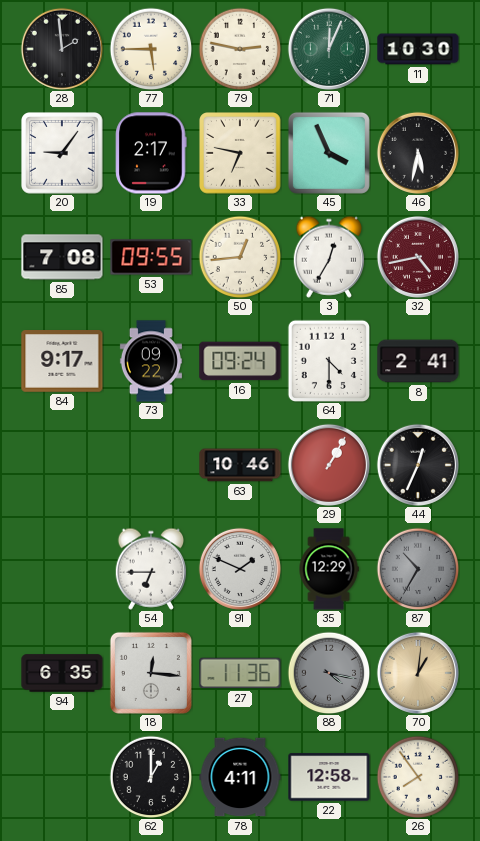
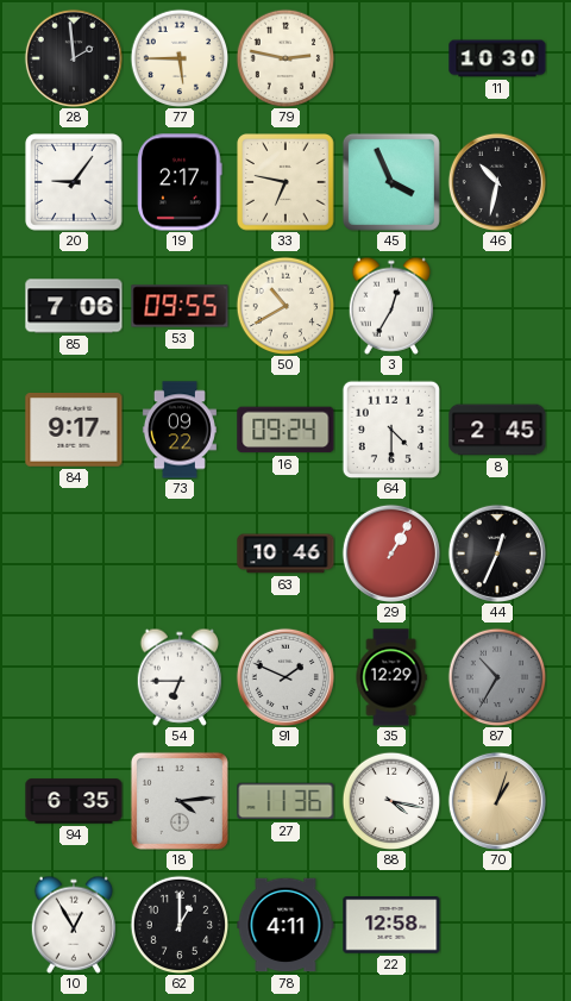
71: 12:04 -> none (329, 49)
46: 5:32 -> 10:32 (497, 182)
85: 7:08 -> 7:06 (74, 306)
50: 12:44 -> 10:40 (285, 306)
32: 4:43 -> none (418, 257)
8: 2:41 -> 2:45 (497, 430)
18: 12:16 -> 4:14 (180, 801)
88 dial: grey -> white (391, 801)
70: 1:01 -> 1:03 (497, 801)
10: none -> 12:55 (73, 925)
26: 7:54 -> none (418, 777)
